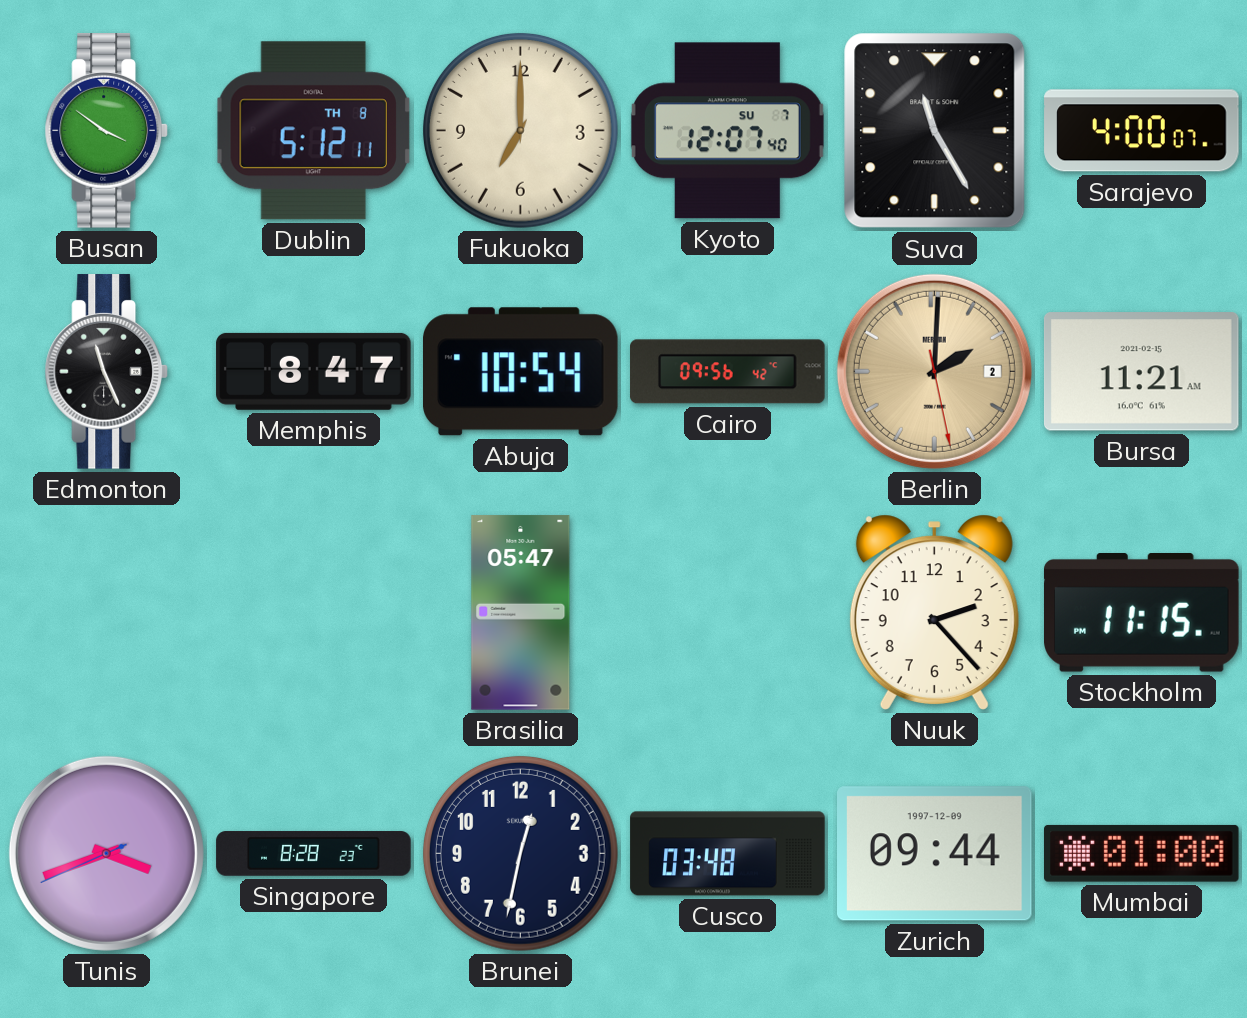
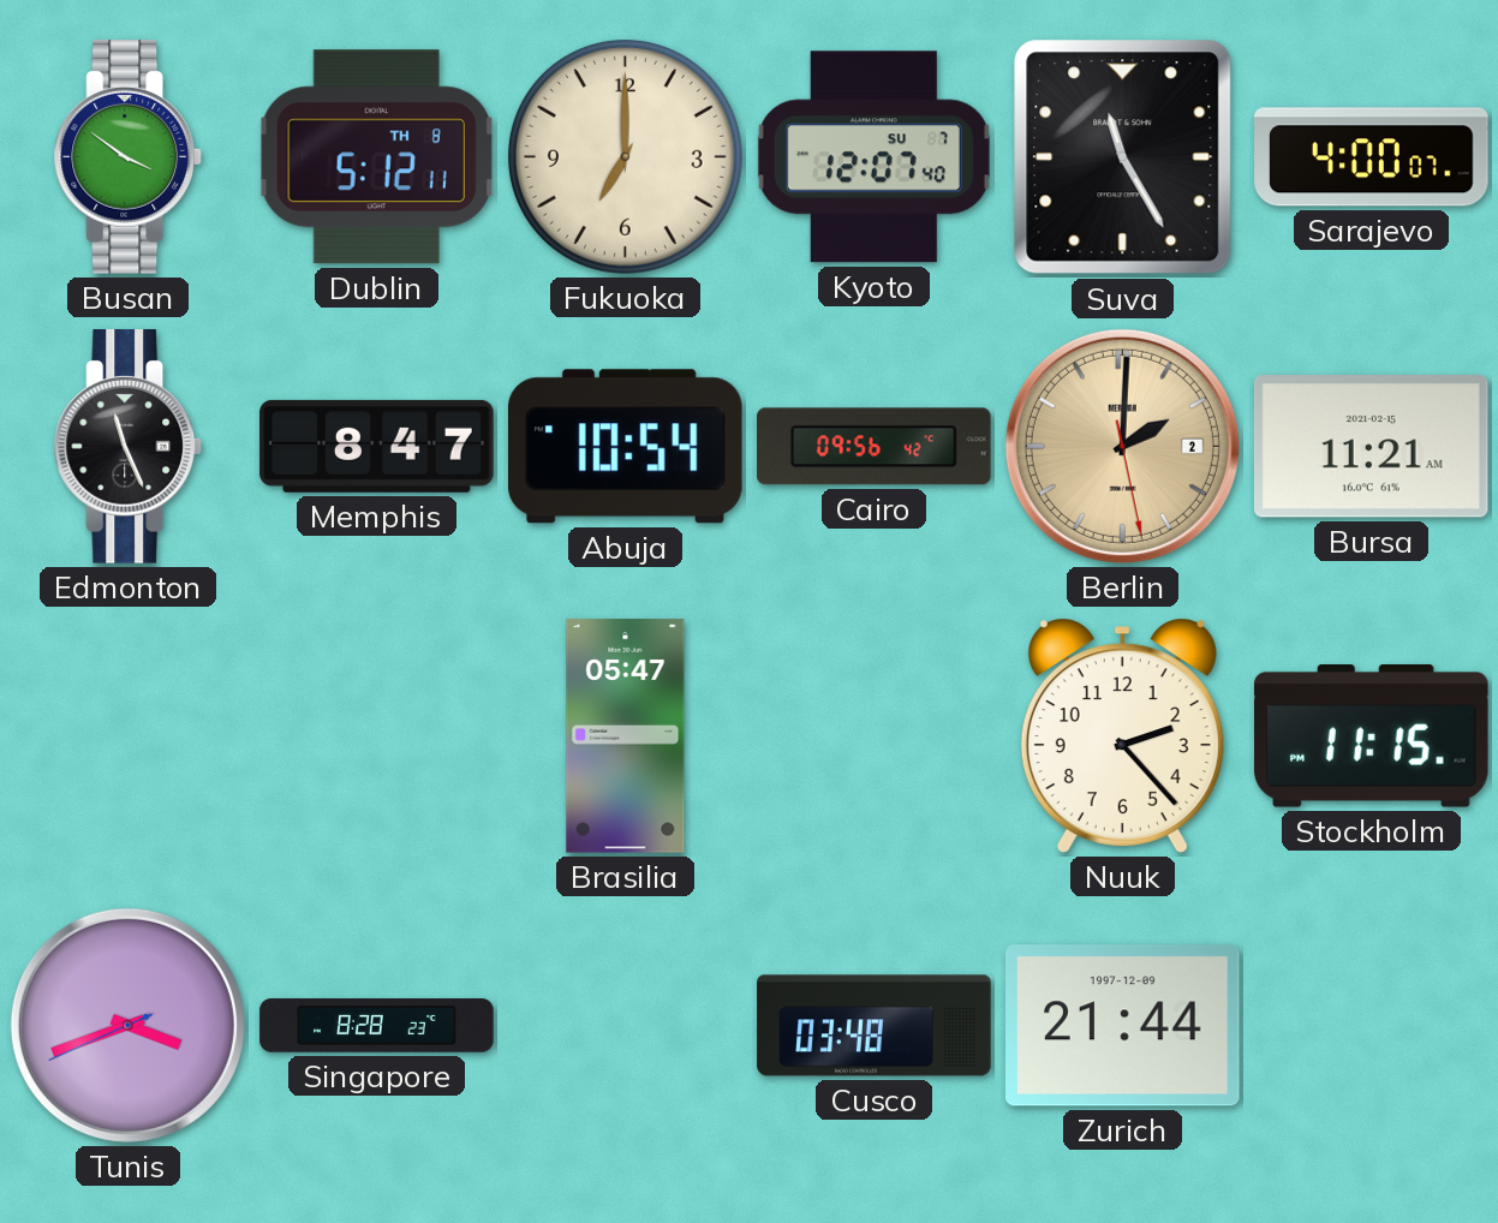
Brunei: 12:32 -> none (520, 853)
Zurich: 09:44 -> 21:44 (1123, 1026)
Mumbai: 01:00 -> none (1142, 853)
